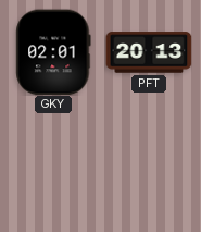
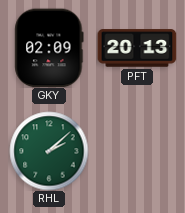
GKY: 02:01 -> 02:09 (49, 48)
RHL: none -> 2:08 (49, 151)
